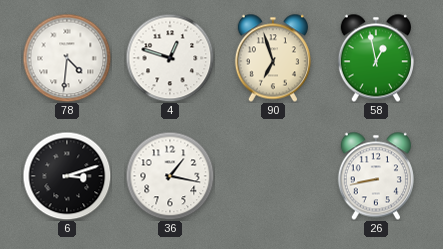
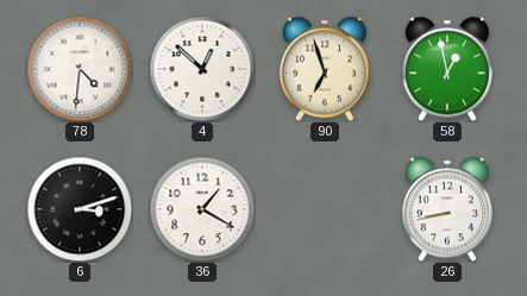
4: 12:48 -> 12:52 (202, 69)
36: 1:17 -> 1:20 (202, 209)
